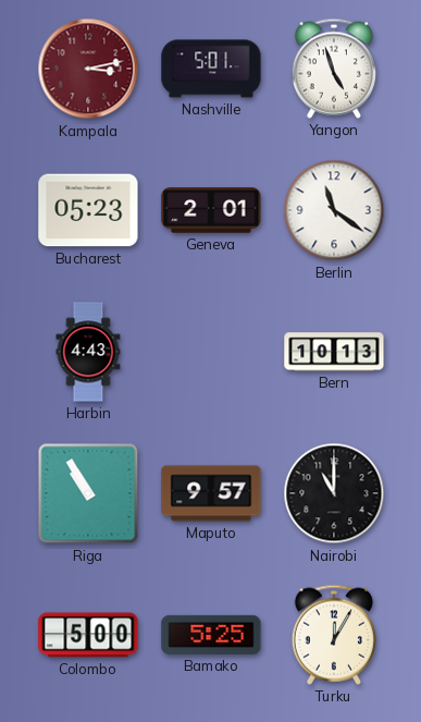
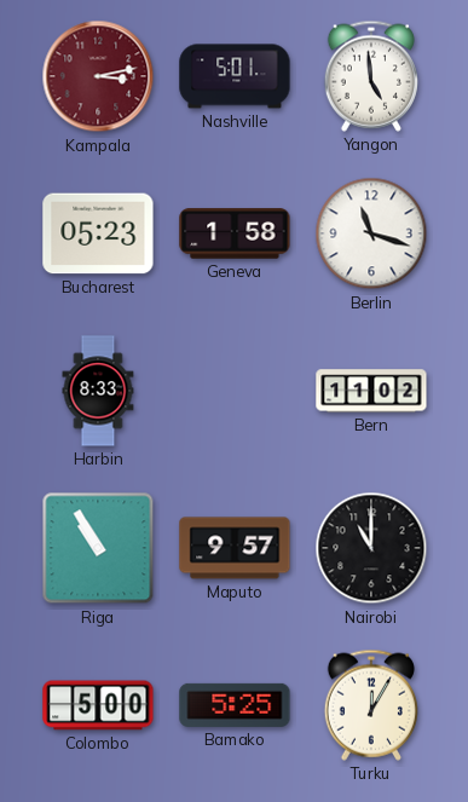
Yangon: 4:57 -> 4:59 (371, 76)
Geneva: 2:01 -> 1:58 (235, 233)
Berlin: 11:21 -> 11:18 (371, 233)
Harbin: 4:43 -> 8:33 (98, 391)
Bern: 10:13 -> 11:02 (371, 391)
